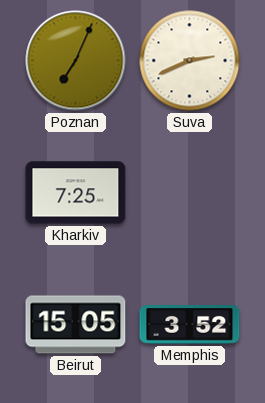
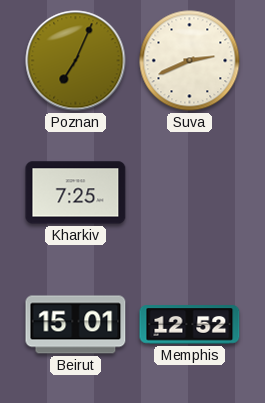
Beirut: 15:05 -> 15:01 (76, 325)
Memphis: 3:52 -> 12:52 (190, 325)
